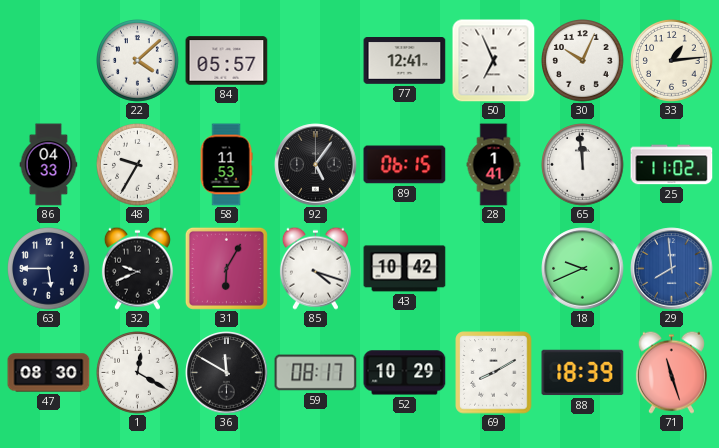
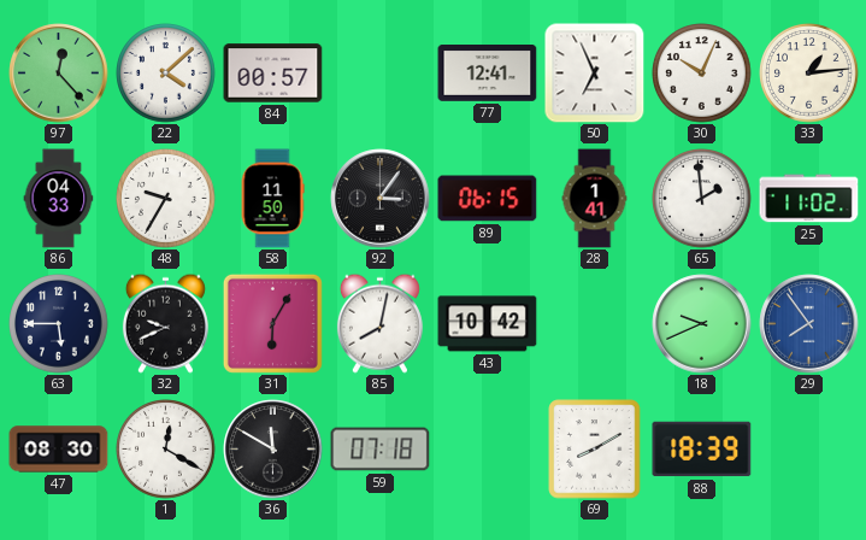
97: none -> 12:23 (59, 74)
84: 05:57 -> 00:57 (273, 74)
58: 11:53 -> 11:50 (272, 199)
92: 5:06 -> 3:06 (381, 199)
65: 11:59 -> 1:59 (702, 199)
85: 4:18 -> 8:02 (379, 323)
29: 7:59 -> 7:54 (809, 324)
59: 08:17 -> 07:18 (381, 450)
52: 10:29 -> none (405, 373)
71: 11:27 -> none (671, 372)
